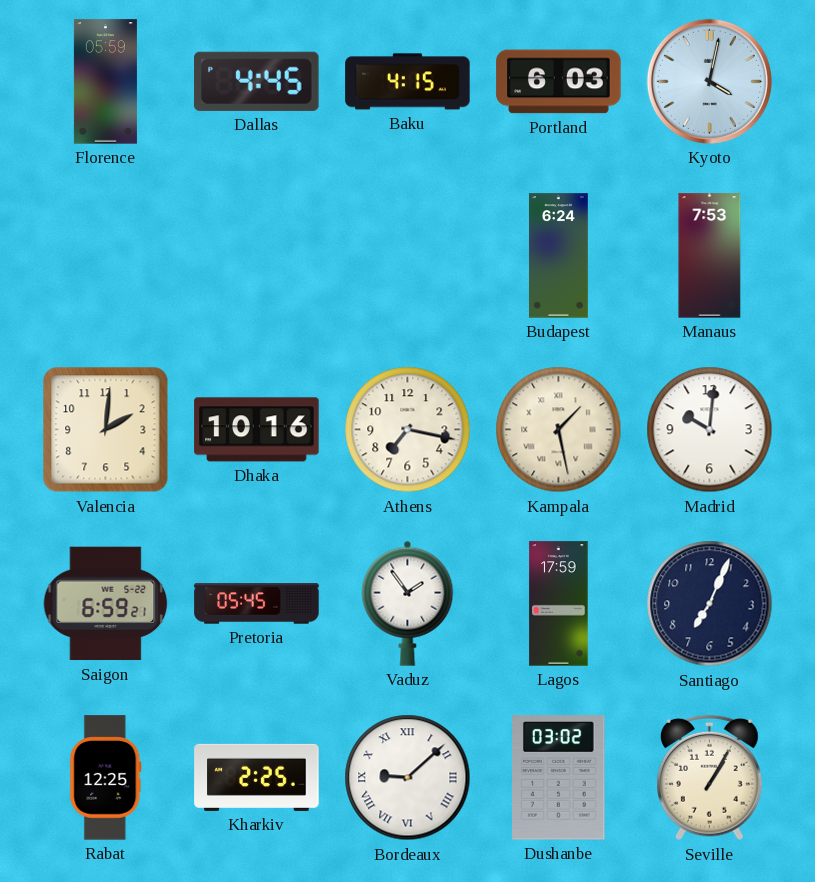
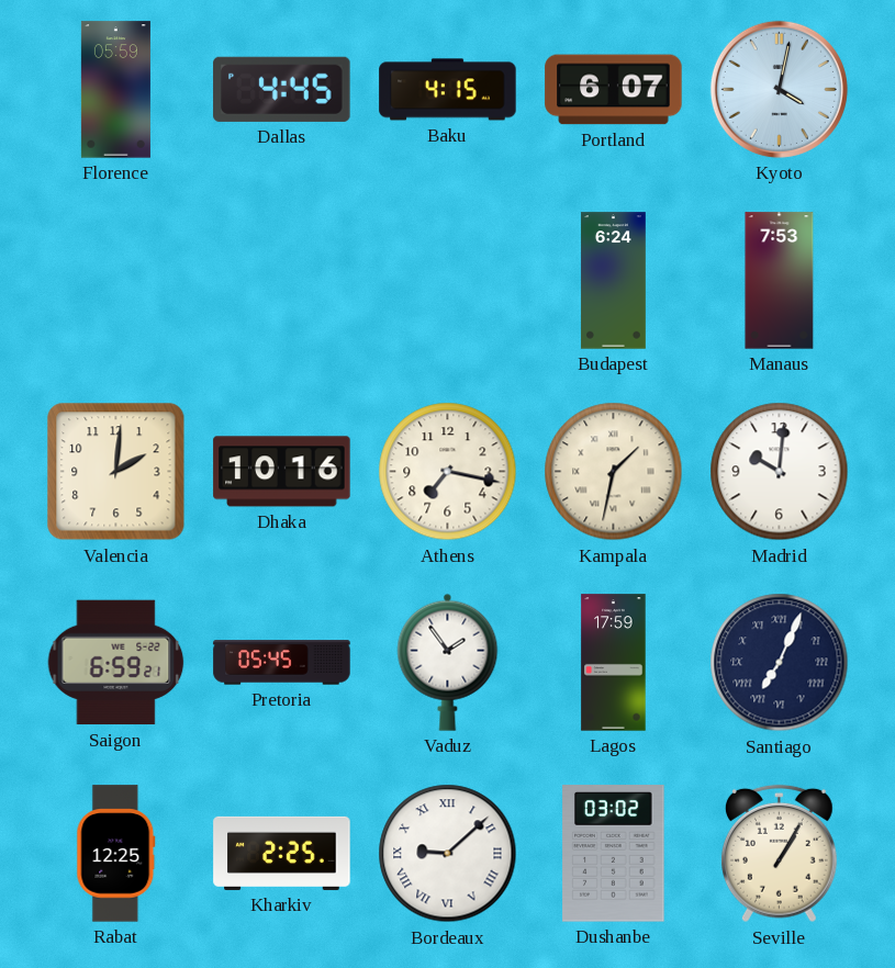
Portland: 6:03 -> 6:07 (614, 90)
Kampala: 1:28 -> 1:32 (614, 472)
Santiago numerals: Arabic -> Roman (780, 663)
